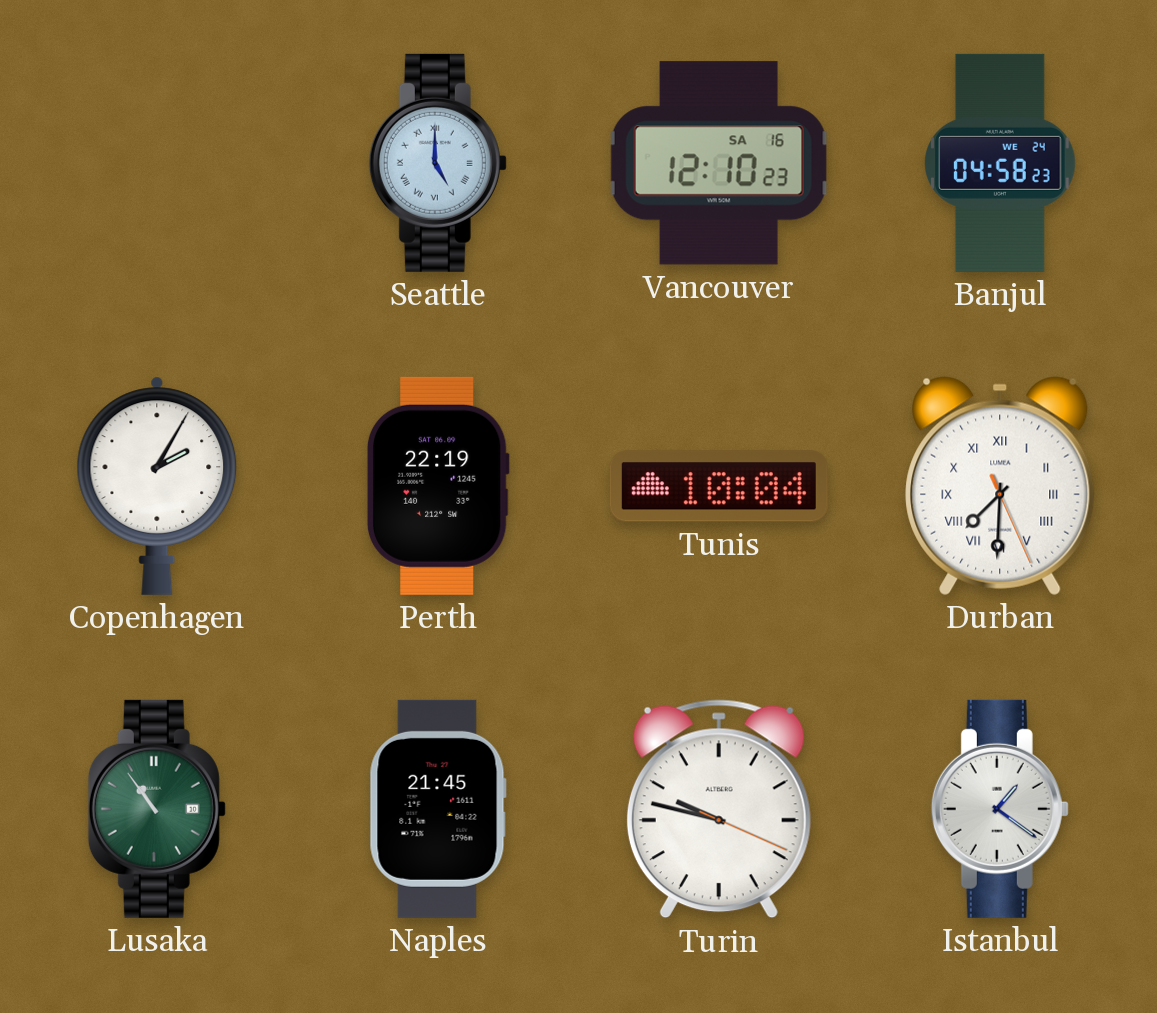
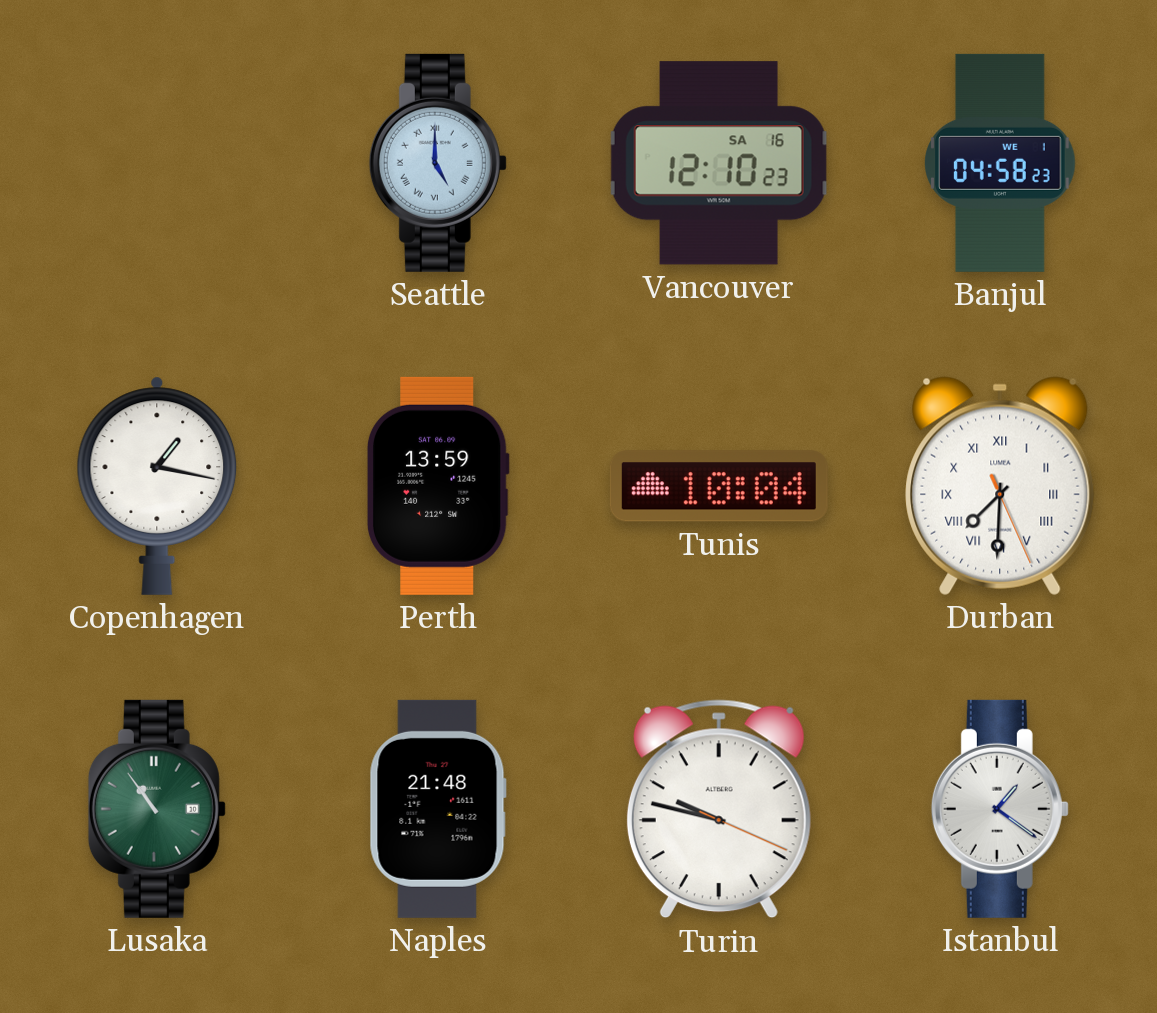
Banjul date: WE 24 -> WE 1 (1000, 163)
Copenhagen: 2:05 -> 1:17 (157, 486)
Perth: 22:19 -> 13:59 (438, 486)
Naples: 21:45 -> 21:48 (438, 809)
